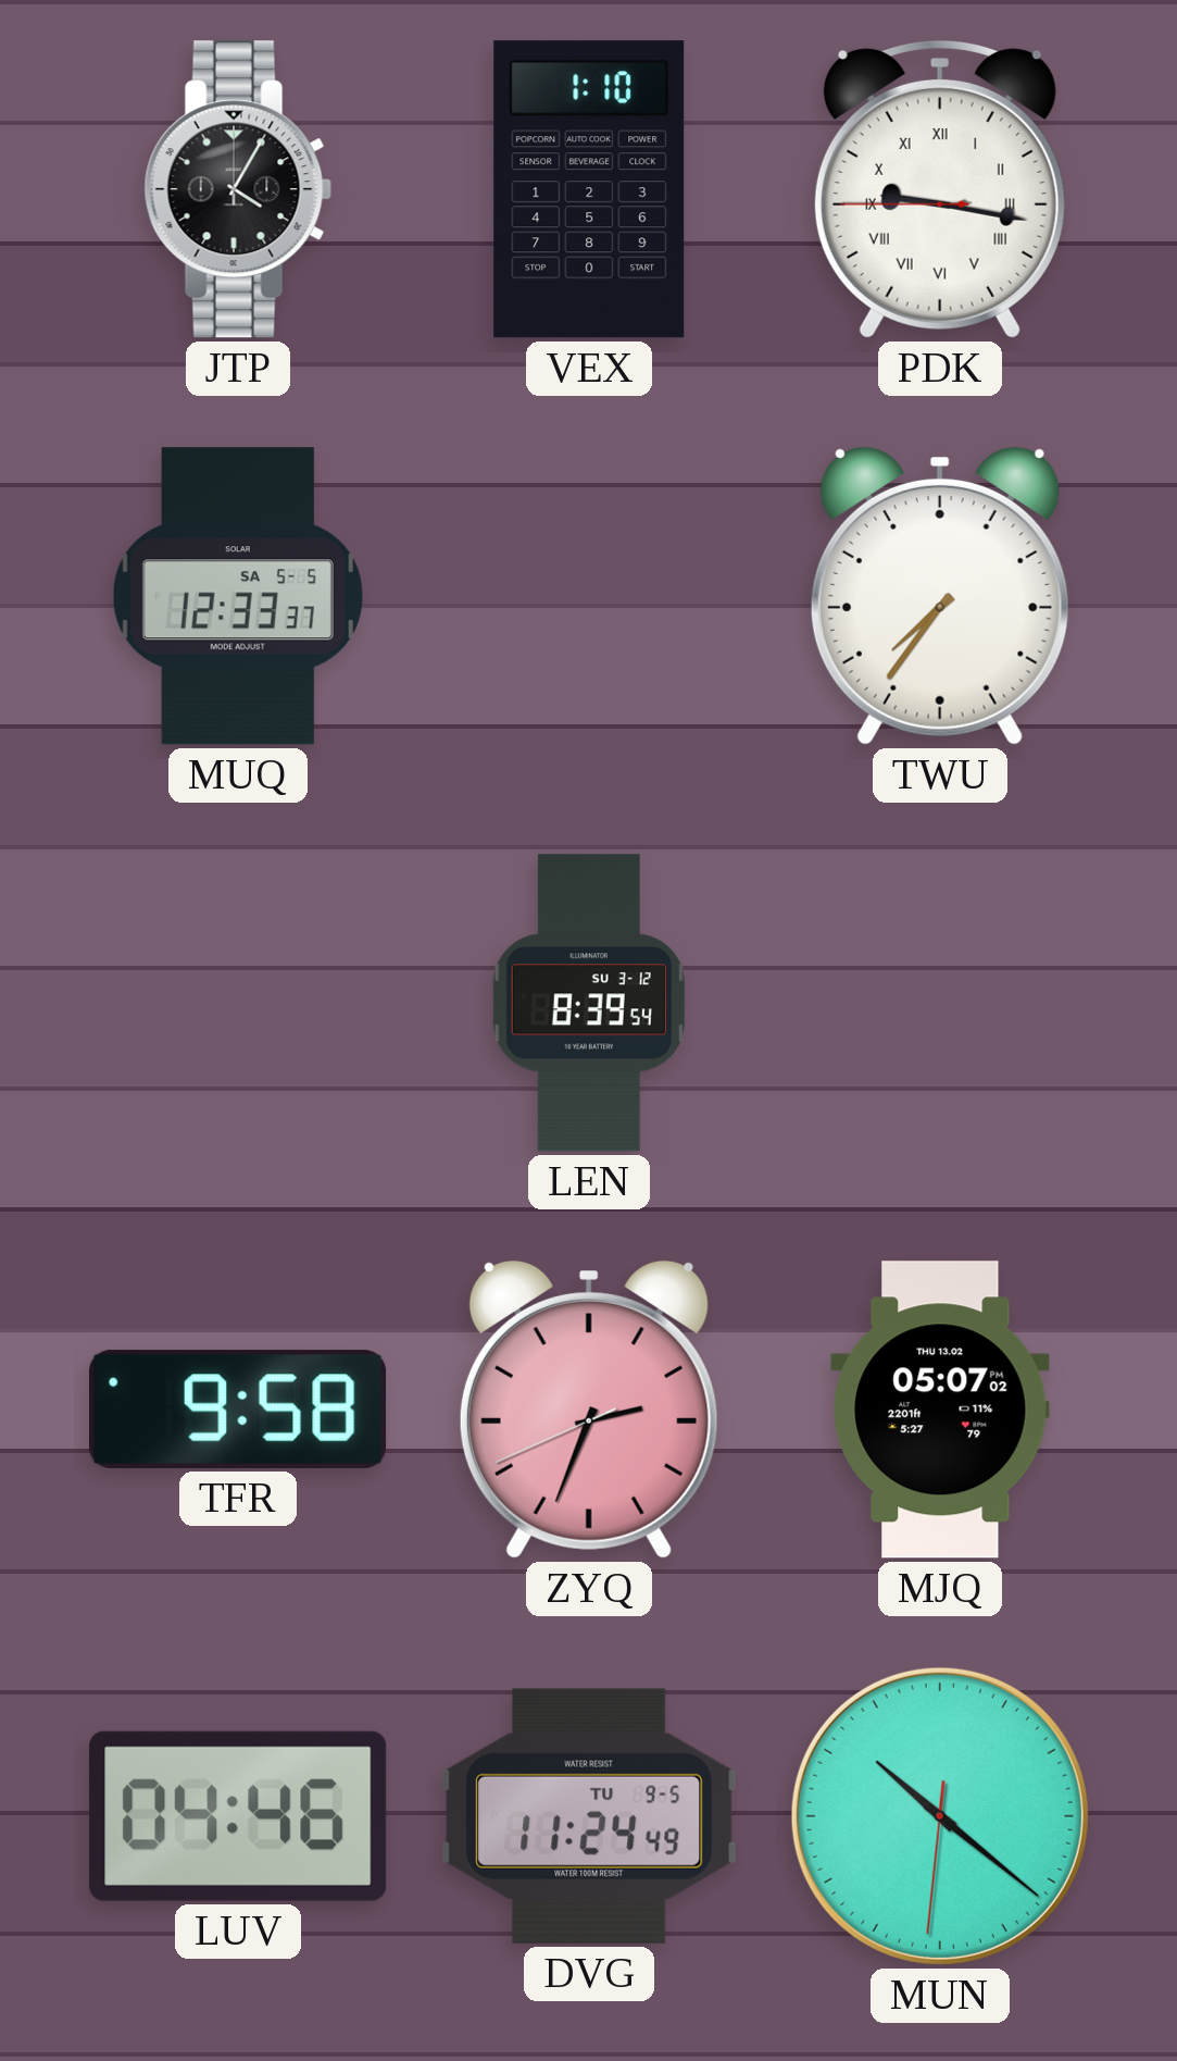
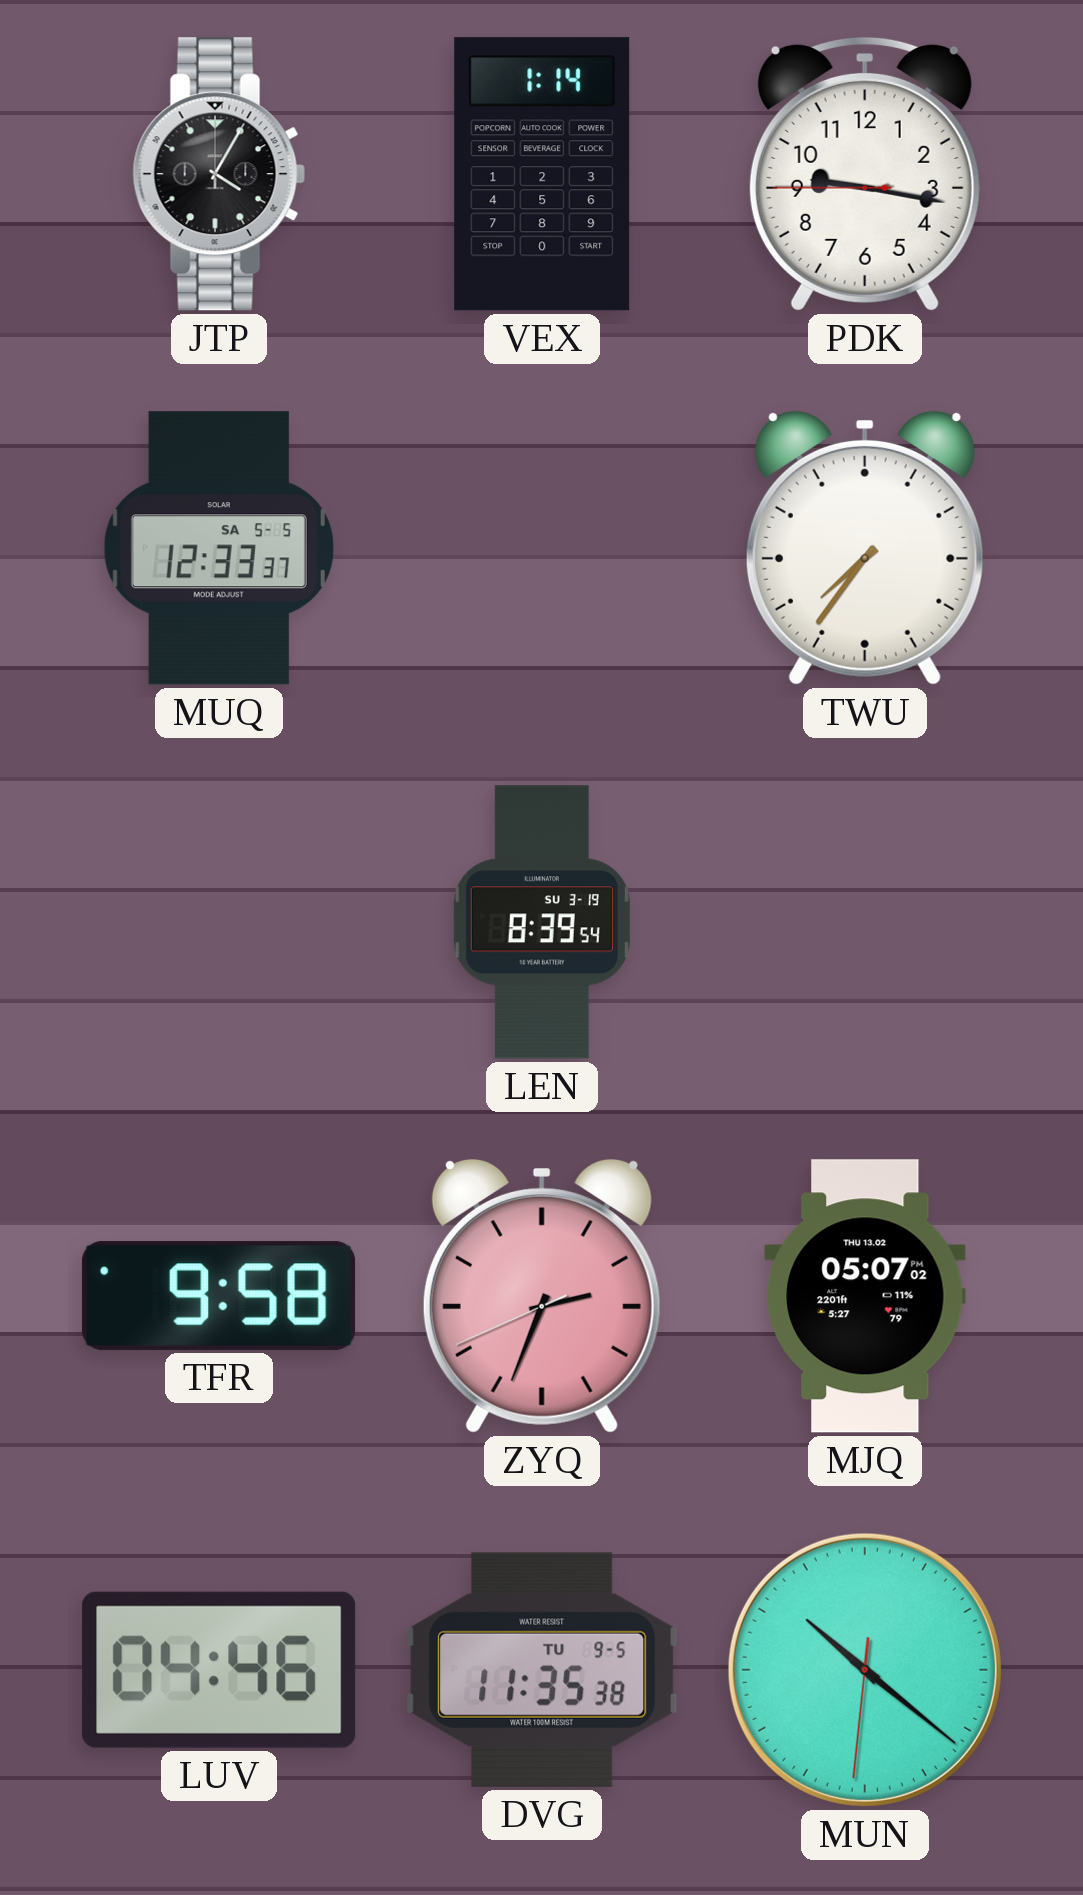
VEX: 1:10 -> 1:14 (542, 174)
PDK numerals: Roman -> Arabic (865, 174)
LEN date: SU 3-12 -> SU 3-19 (542, 922)
DVG: 11:24 -> 11:35 (542, 1670)
